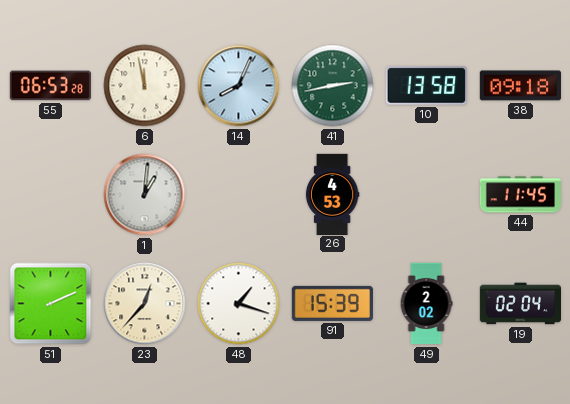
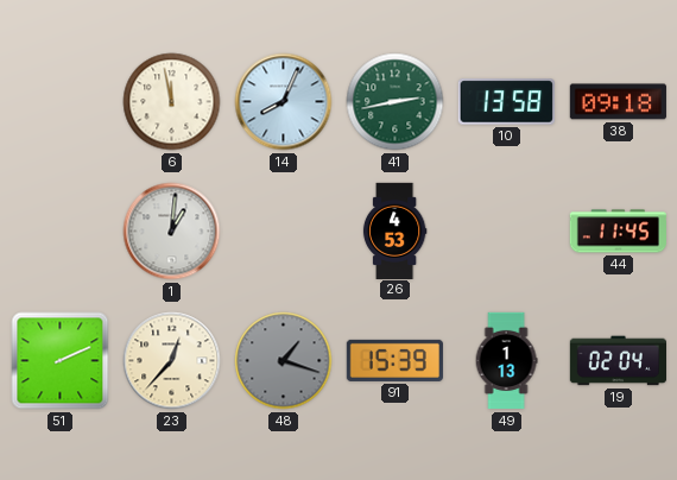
55: 06:53 -> none (50, 86)
48 dial: white -> grey (284, 361)
49: 2:02 -> 1:13 (506, 361)
